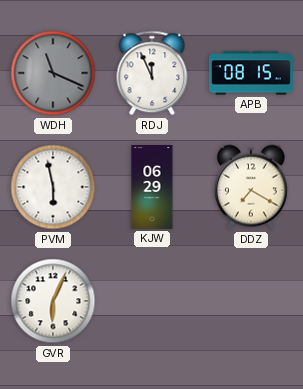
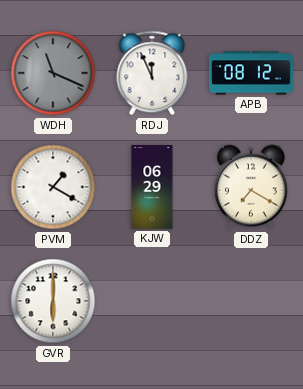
APB: 08:15 -> 08:12 (252, 73)
PVM: 5:58 -> 1:20 (53, 187)
GVR: 6:04 -> 6:00 (53, 301)
